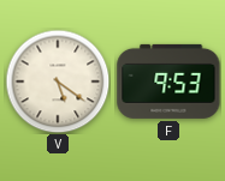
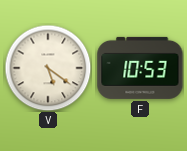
F: 9:53 -> 10:53 (140, 68)
